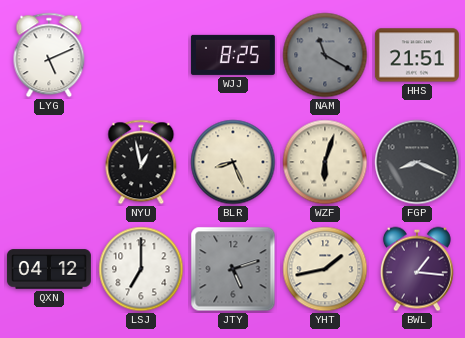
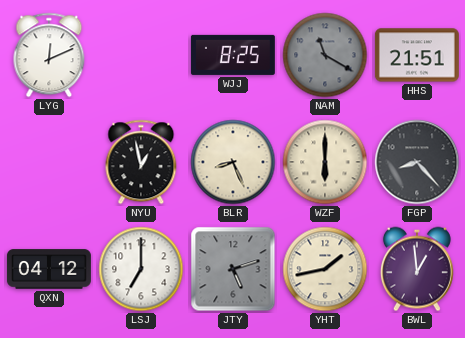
LYG: 5:11 -> 12:11 (49, 55)
WZF: 6:03 -> 6:00 (325, 162)
FGP: 8:19 -> 8:23 (417, 162)
BWL: 1:16 -> 12:59 (417, 269)
